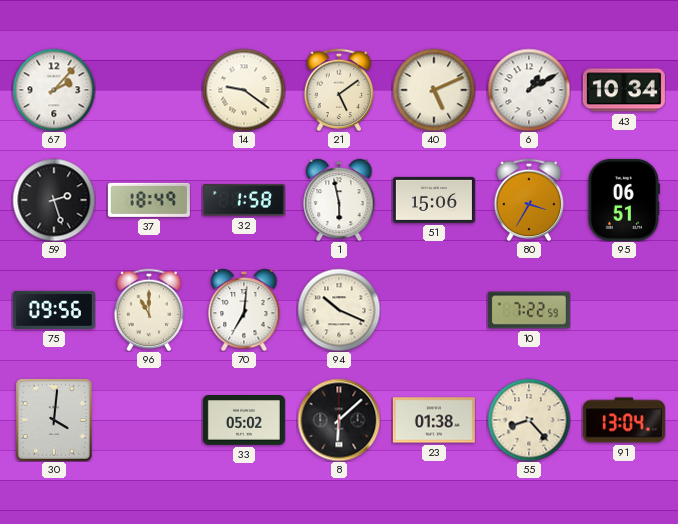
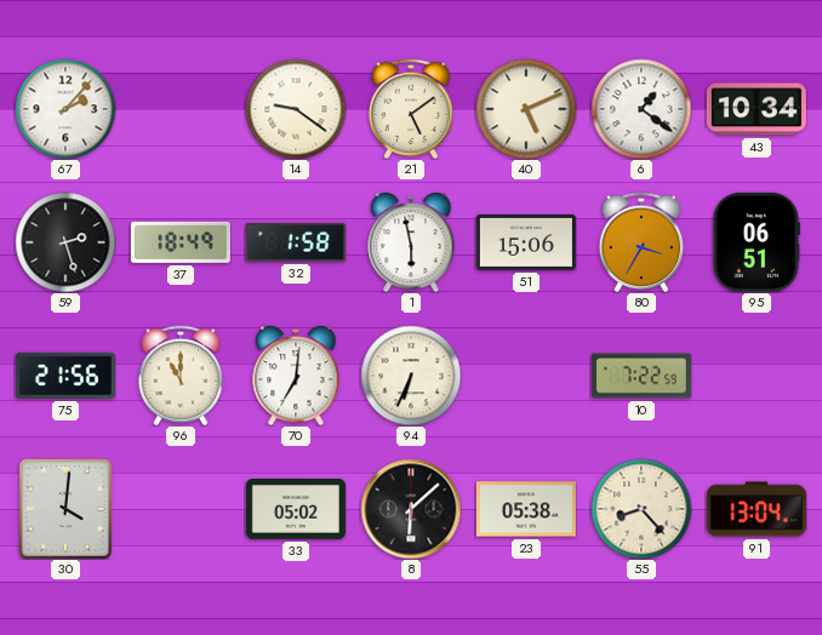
6: 1:10 -> 1:21 (641, 109)
75: 09:56 -> 21:56 (65, 376)
94: 10:19 -> 6:34 (411, 376)
23: 01:38 -> 05:38 (526, 509)
